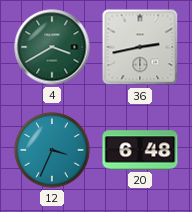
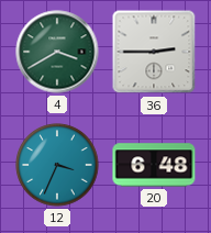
36: 2:43 -> 2:45 (154, 52)
